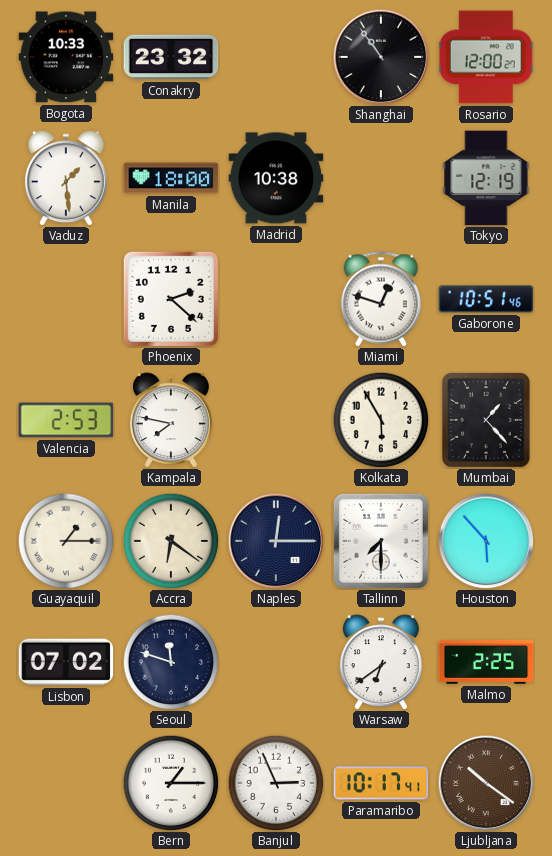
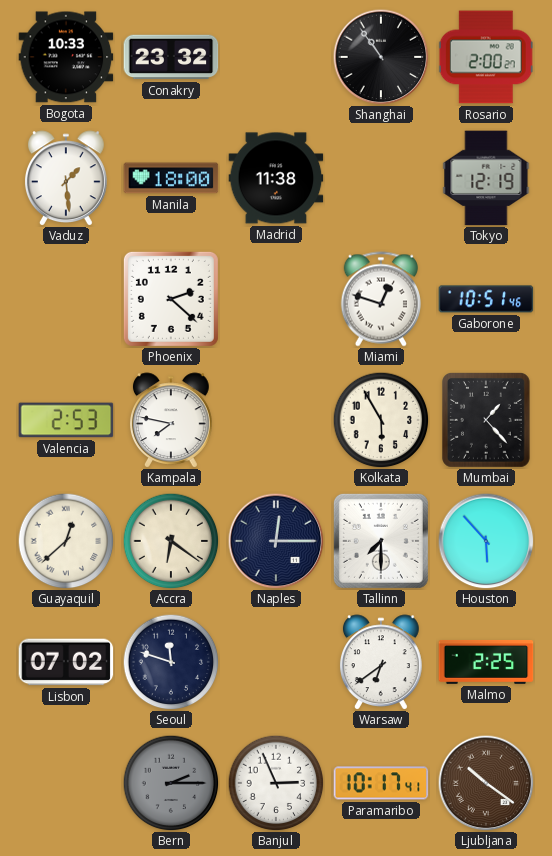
Rosario: 12:00 -> 2:00 (486, 57)
Madrid: 10:38 -> 11:38 (276, 178)
Guayaquil: 1:15 -> 12:38 (66, 541)
Bern: 1:15 -> 2:15 (171, 783)
Bern dial: white -> grey (171, 783)
